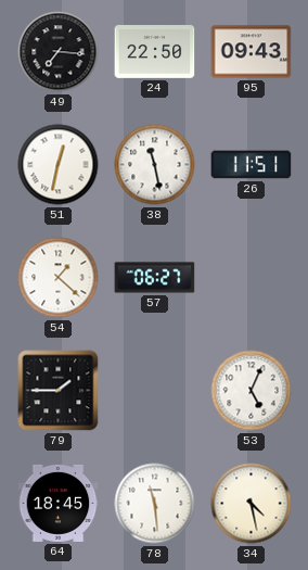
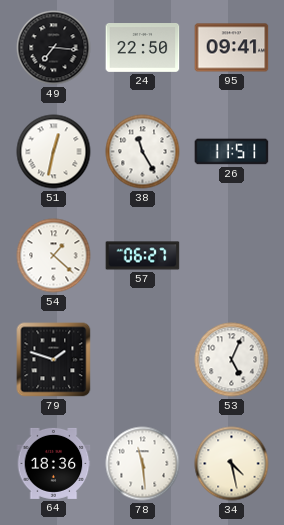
95: 09:43 -> 09:41 (232, 48)
38: 11:28 -> 11:25 (143, 152)
79: 1:45 -> 1:48 (54, 360)
64: 18:45 -> 18:36 (54, 463)
